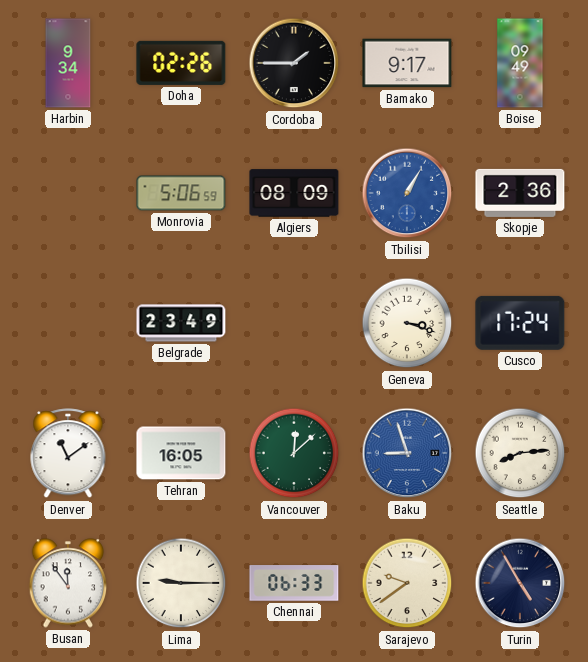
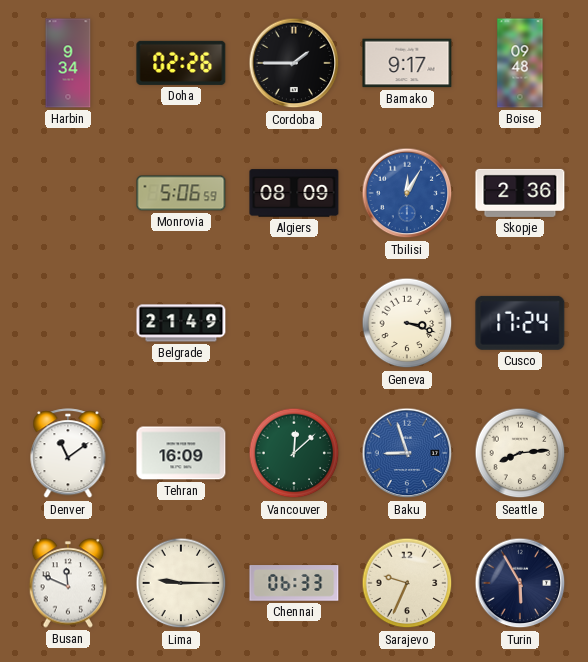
Boise: 09:49 -> 09:48 (520, 63)
Tbilisi: 1:05 -> 12:05 (407, 193)
Belgrade: 23:49 -> 21:49 (181, 323)
Tehran: 16:05 -> 16:09 (181, 453)
Busan: 11:54 -> 11:49 (68, 583)
Sarajevo: 9:39 -> 9:34 (407, 583)
Turin: 4:55 -> 5:55 (520, 583)
